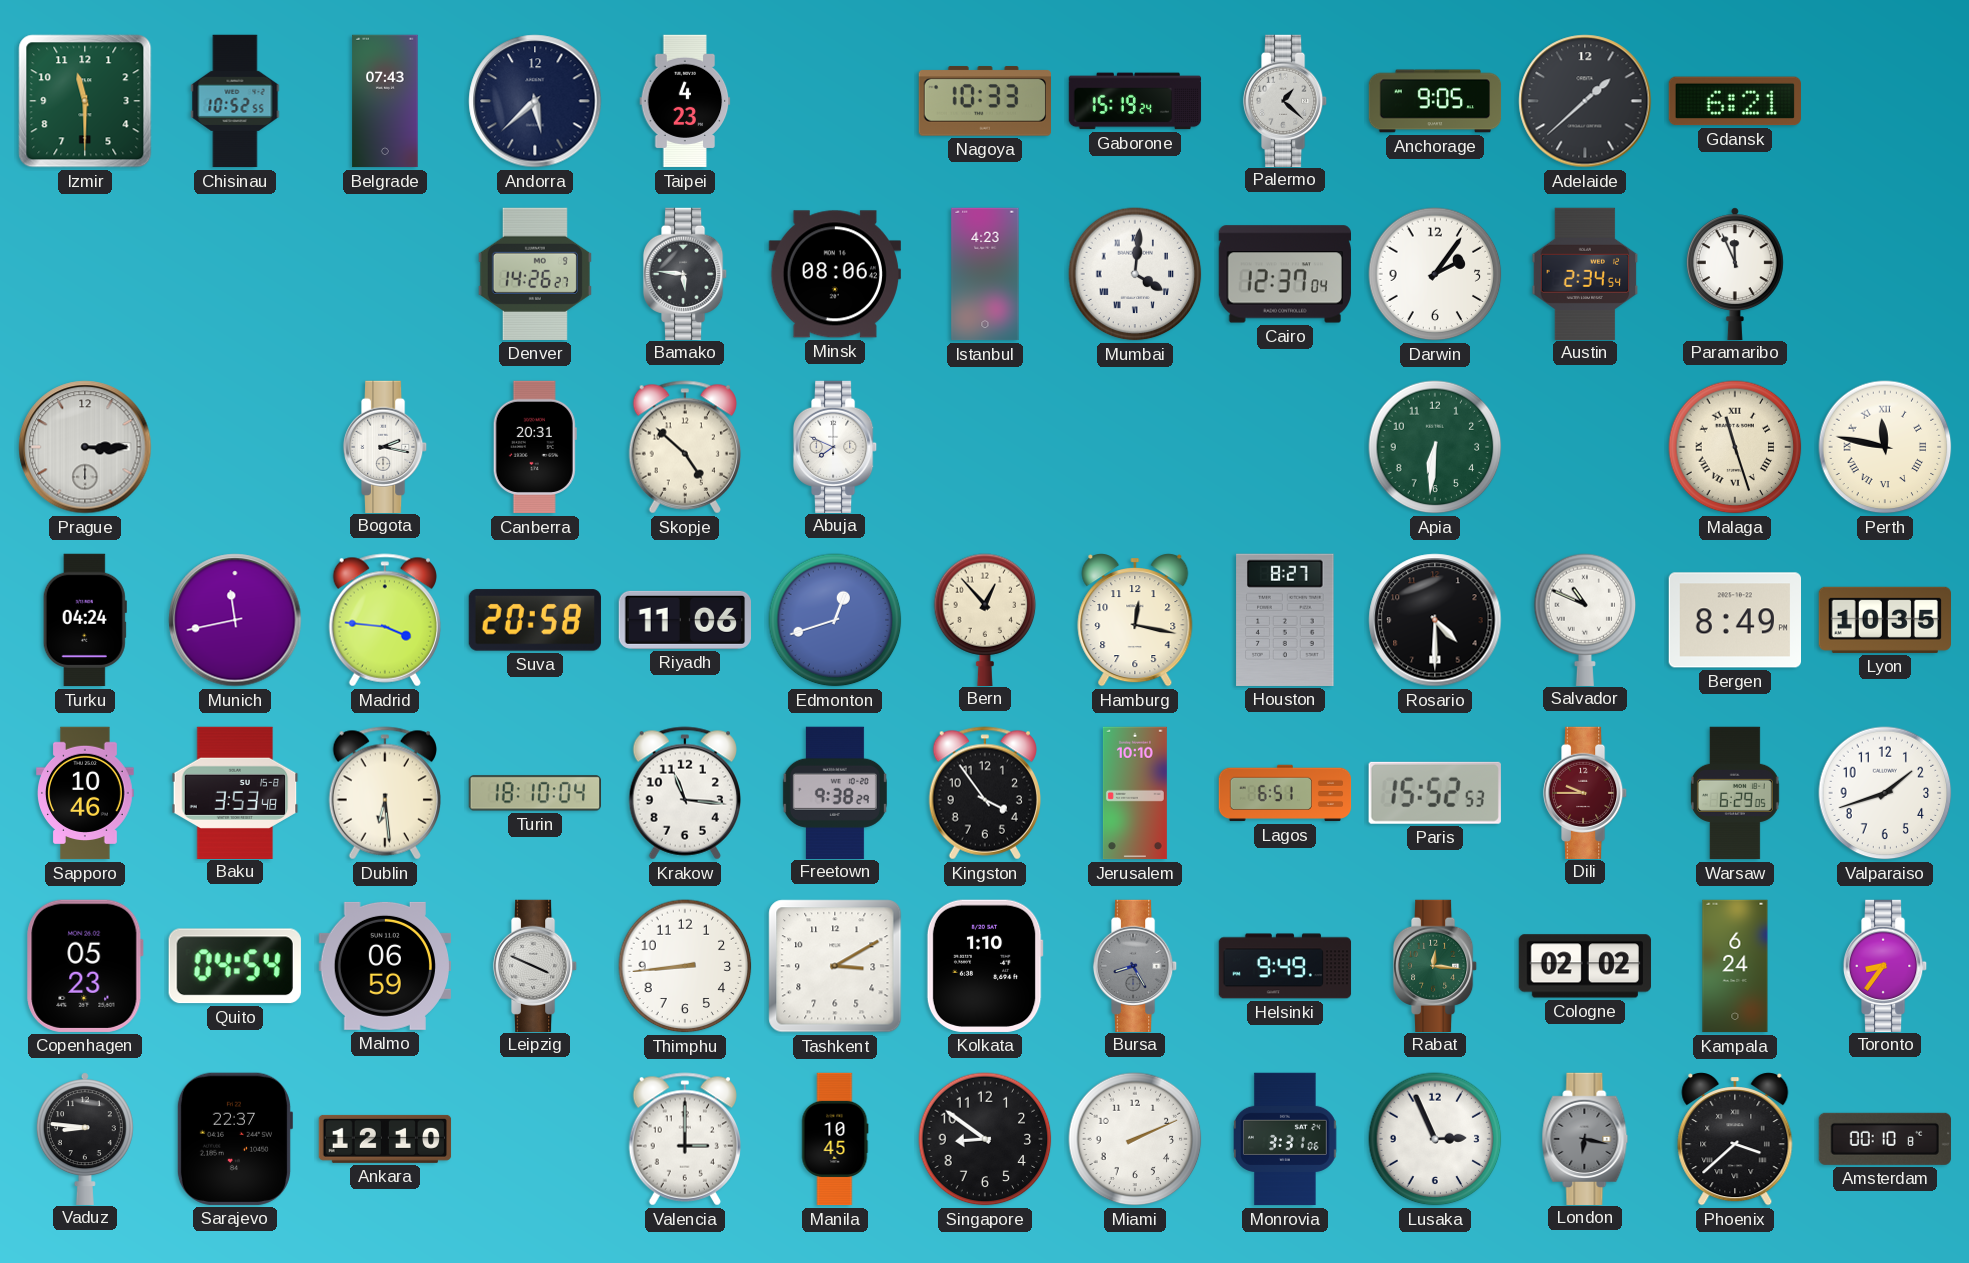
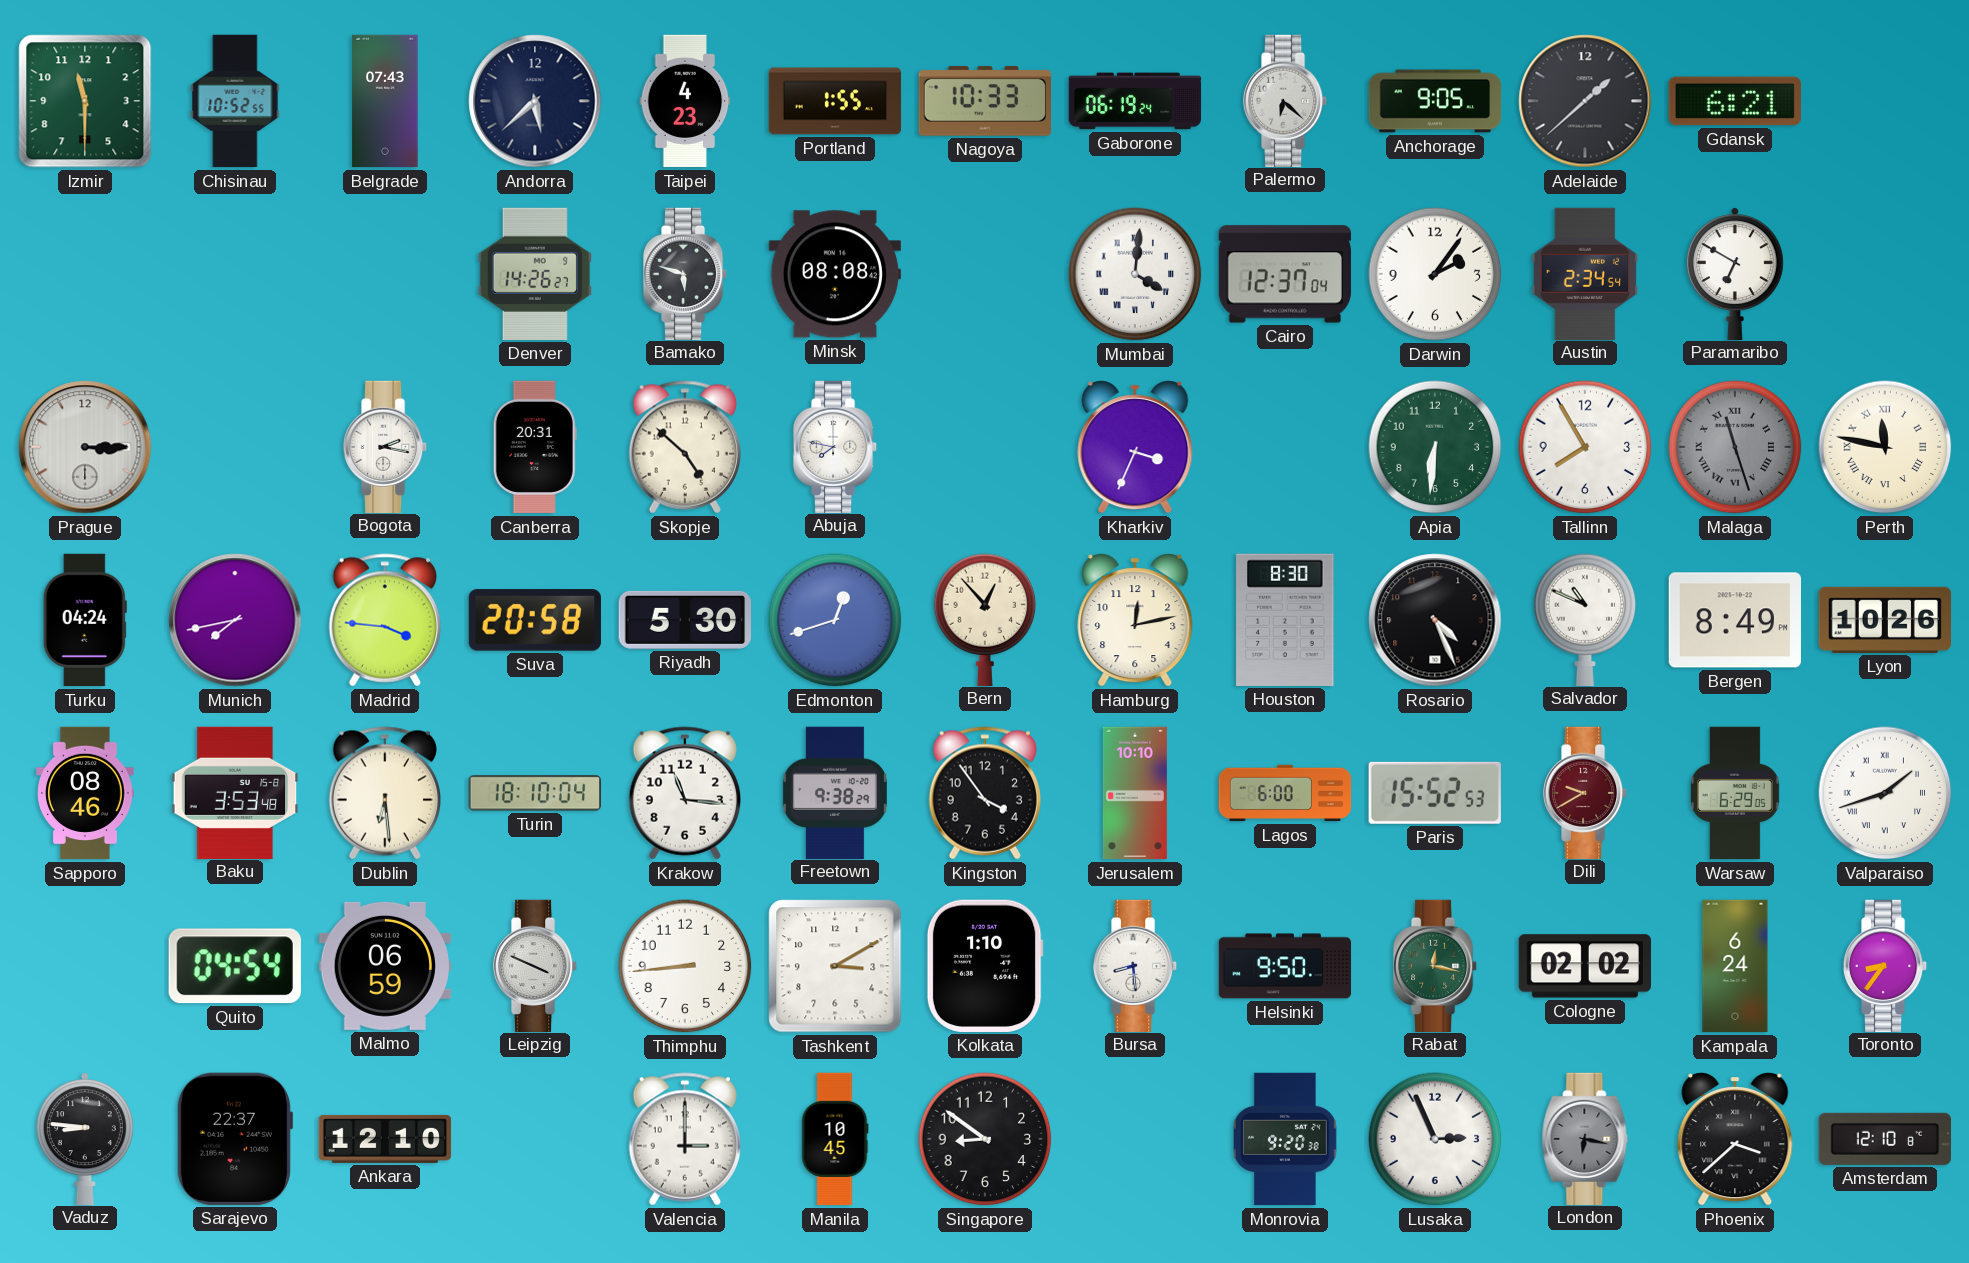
Portland: none -> 1:55 (835, 101)
Gaborone: 15:19 -> 06:19 (1135, 101)
Palermo: 1:22 -> 6:22 (1285, 100)
Bamako: 5:46 -> 5:48 (685, 273)
Minsk: 08:06 -> 08:08 (835, 274)
Istanbul: 4:23 -> none (985, 274)
Paramaribo: 11:56 -> 6:50 (1735, 273)
Abuja: 7:49 -> 7:47 (835, 446)
Kharkiv: none -> 3:34 (1135, 448)
Tallinn: none -> 7:55 (1585, 447)
Malaga dial: cream -> grey (1735, 447)
Munich: 11:43 -> 7:43 (235, 620)
Riyadh: 11:06 -> 5:30 (684, 620)
Hamburg: 12:17 -> 12:13 (1135, 621)
Houston: 8:27 -> 8:30 (1285, 620)
Rosario: 4:30 -> 4:26 (1435, 620)
Lyon: 10:35 -> 10:26 (1884, 620)
Sapporo: 10:46 -> 08:46 (85, 793)
Lagos: 6:51 -> 6:00 (1285, 793)
Dili: 9:45 -> 9:40 (1585, 792)
Valparaiso numerals: Arabic -> Roman (1885, 793)
Copenhagen: 05:23 -> none (85, 966)
Bursa: 8:25 -> 8:29 (1135, 965)
Bursa dial: grey -> white (1135, 965)
Helsinki: 9:49 -> 9:50 (1285, 966)
Rabat: 12:16 -> 12:17 (1435, 965)
Miami: 2:11 -> none (1135, 1139)
Monrovia: 3:31 -> 9:20 (1286, 1139)
Amsterdam: 00:10 -> 12:10 (1885, 1139)
